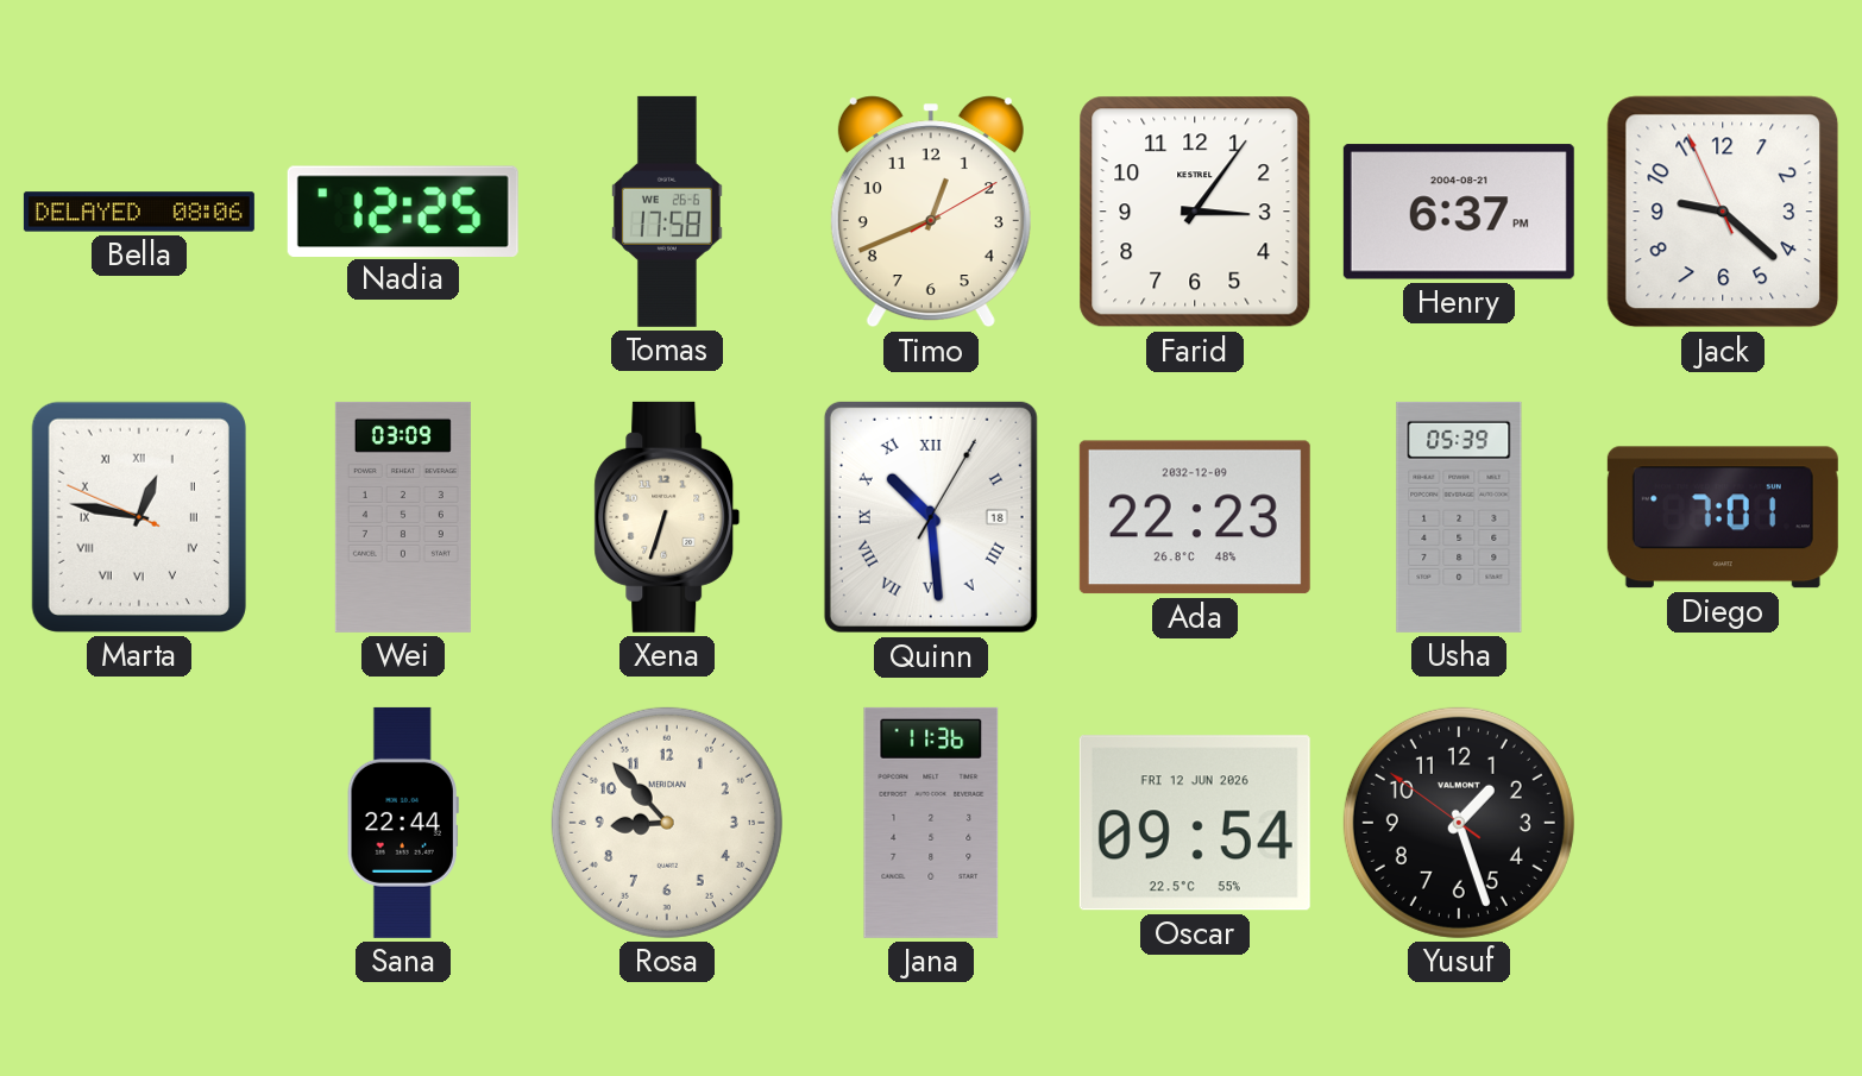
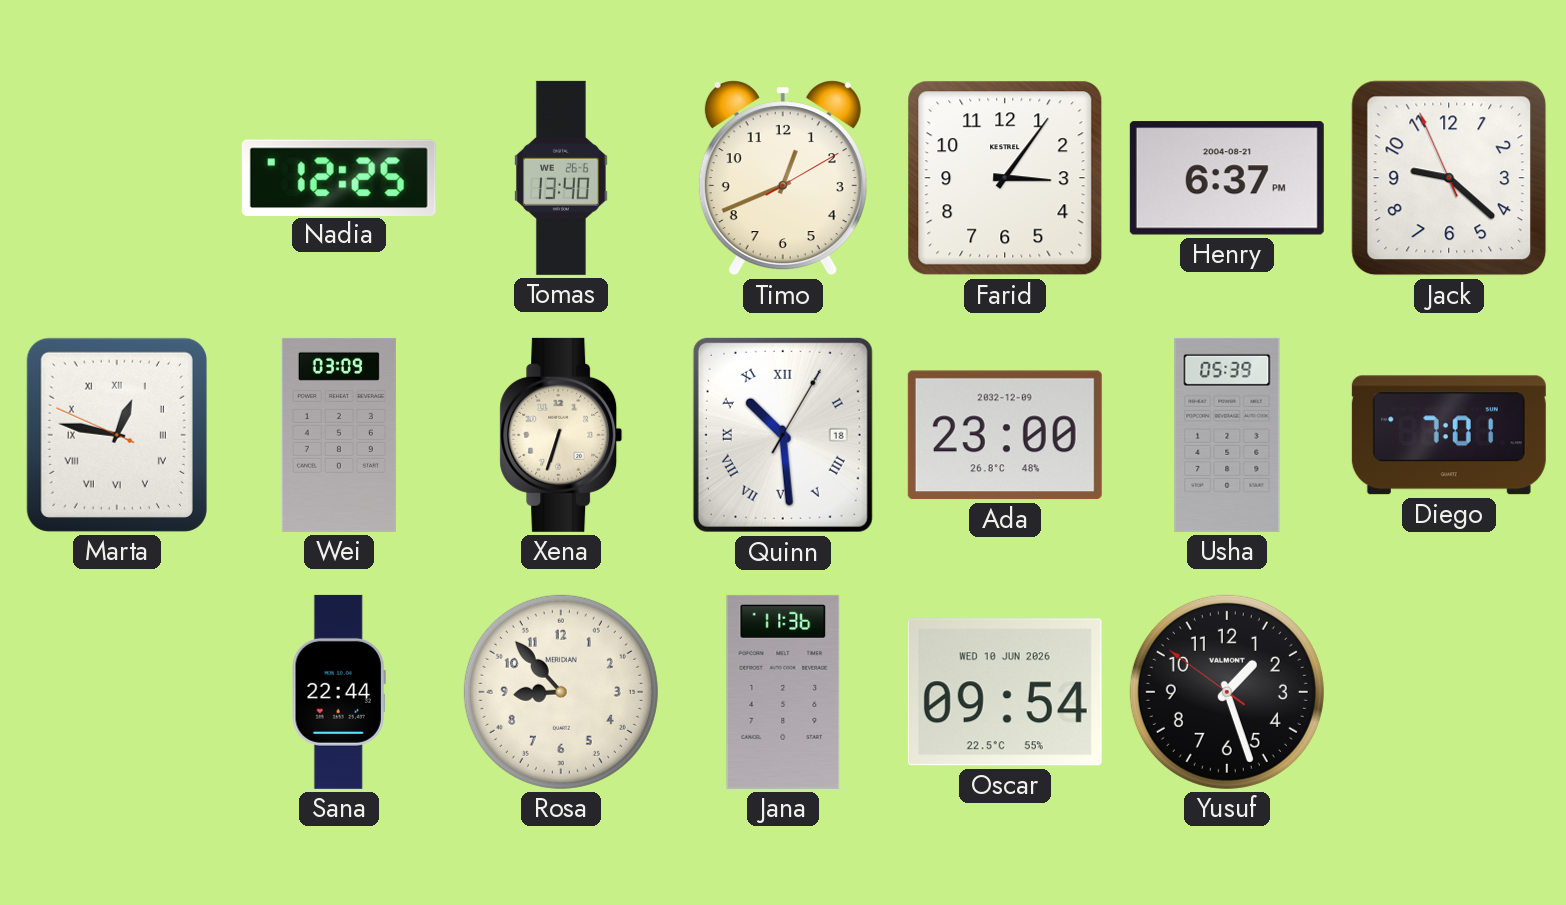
Bella: 08:06 -> none (139, 212)
Tomas: 17:58 -> 13:40 (561, 178)
Ada: 22:23 -> 23:00 (1005, 435)
Oscar date: FRI 12 JUN 2026 -> WED 10 JUN 2026 (1005, 692)
